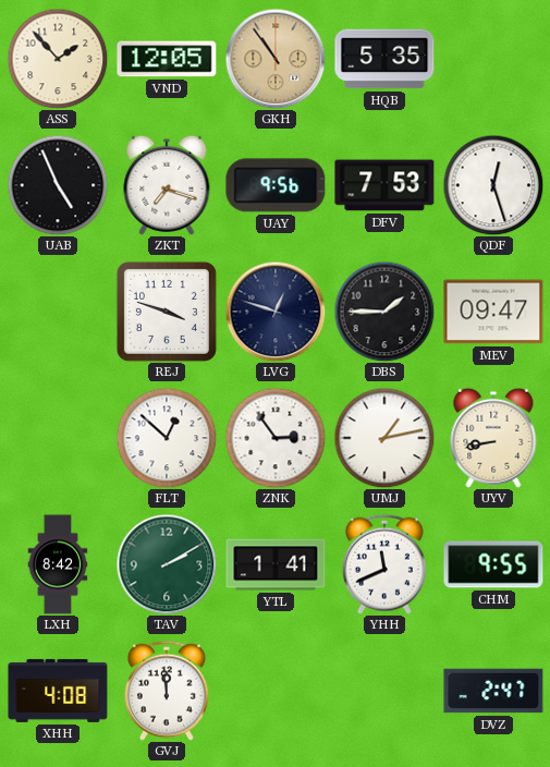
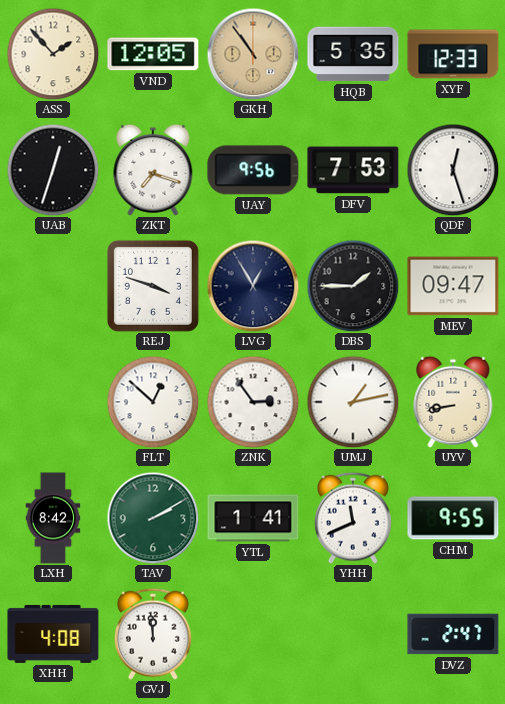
XYF: none -> 12:33 (453, 54)
UAB: 4:56 -> 12:33 (53, 170)
LVG: 12:48 -> 12:55 (253, 286)
